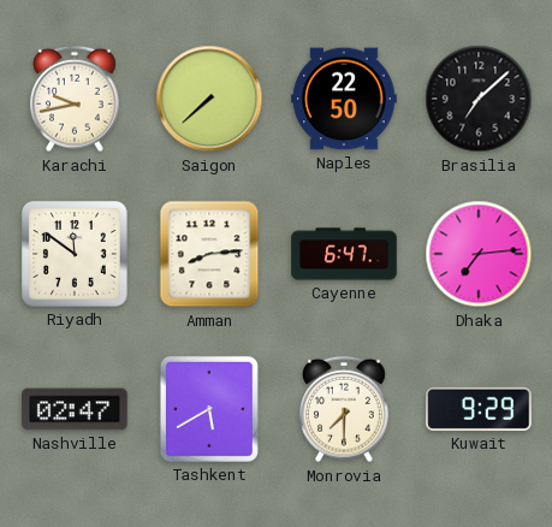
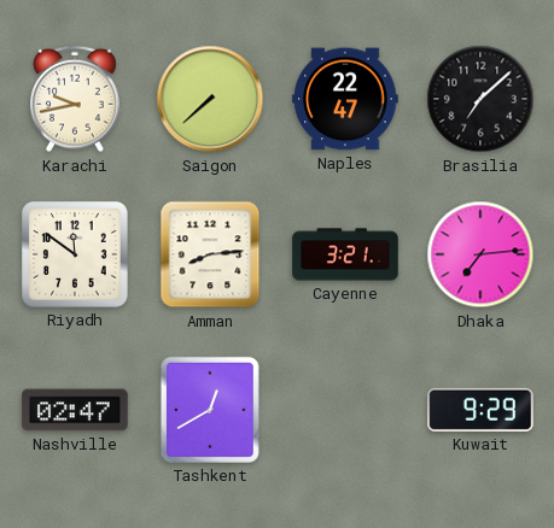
Naples: 22:50 -> 22:47 (345, 99)
Cayenne: 6:47 -> 3:21 (345, 254)
Tashkent: 5:40 -> 12:40 (210, 410)
Monrovia: 7:30 -> none (344, 409)
